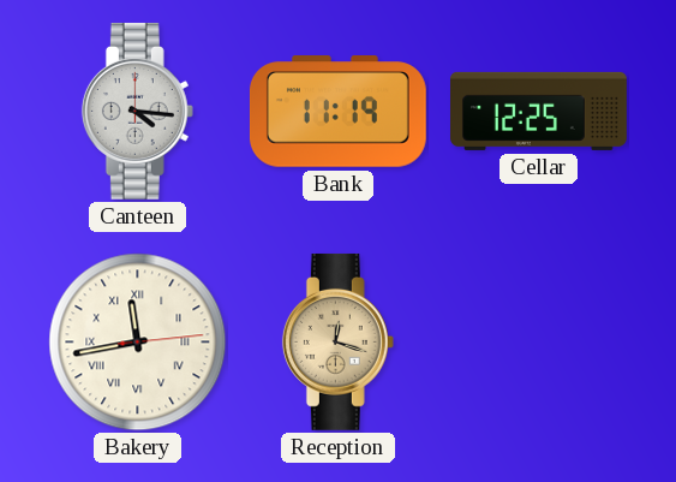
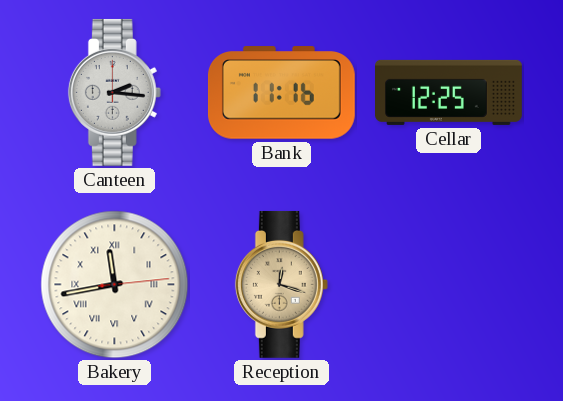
Canteen: 4:16 -> 2:16 (114, 92)
Bank: 11:19 -> 11:16 (281, 93)
